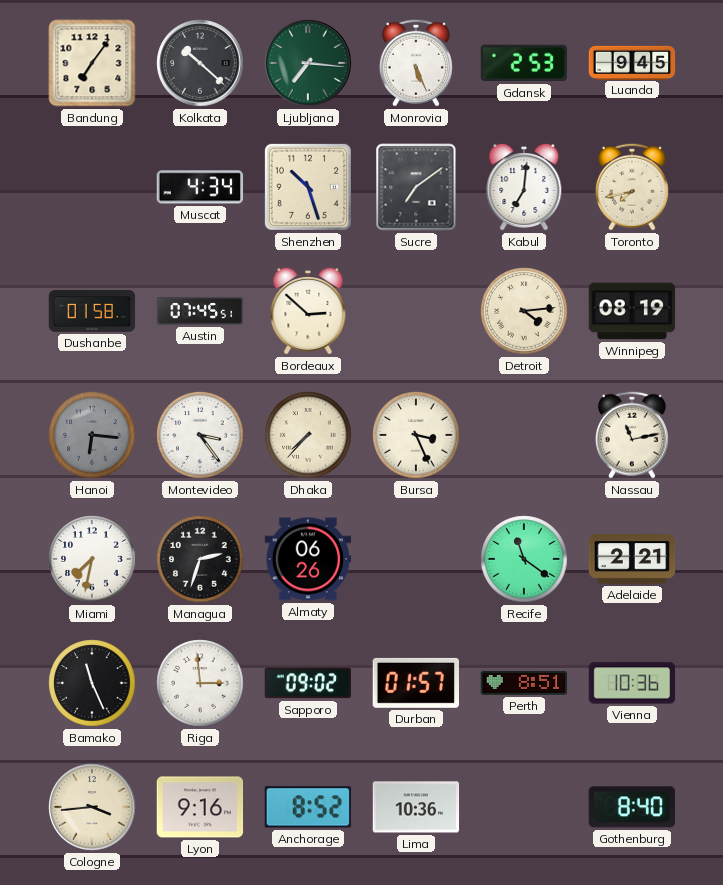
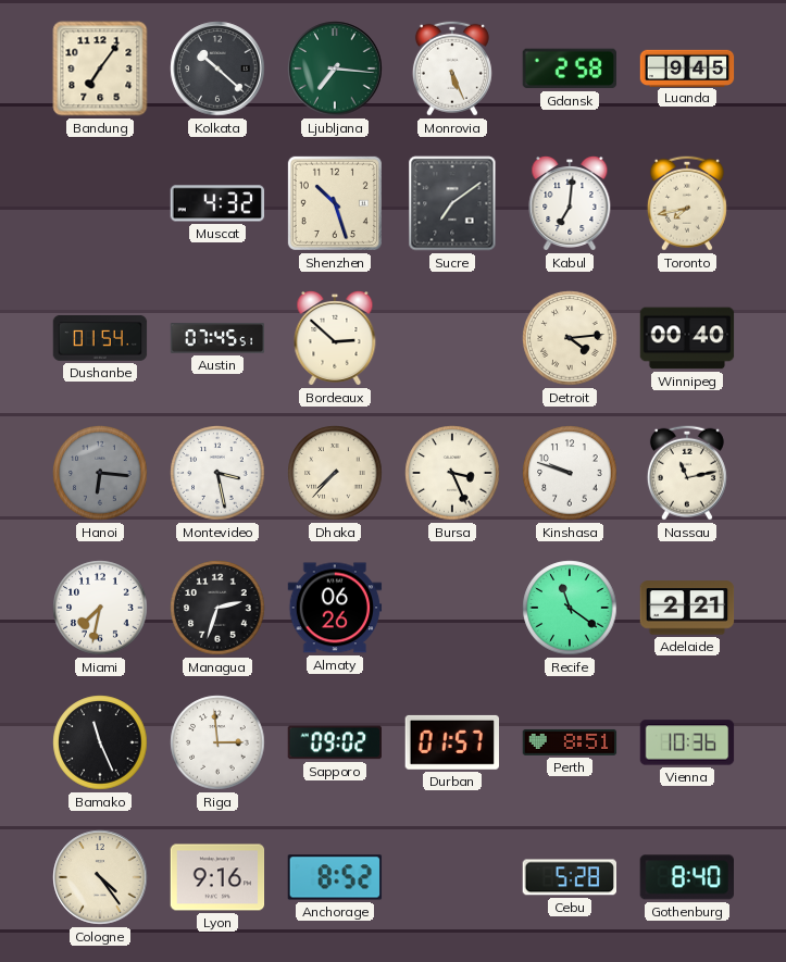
Gdansk: 2:53 -> 2:58 (569, 68)
Muscat: 4:34 -> 4:32 (217, 203)
Dushanbe: 01:58 -> 01:54 (100, 338)
Winnipeg: 08:19 -> 00:40 (687, 338)
Montevideo: 3:24 -> 3:28 (217, 473)
Kinshasa: none -> 9:48 (570, 473)
Cologne: 3:44 -> 4:24 (100, 877)
Lima: 10:36 -> none (416, 807)
Cebu: none -> 5:28 (569, 877)
